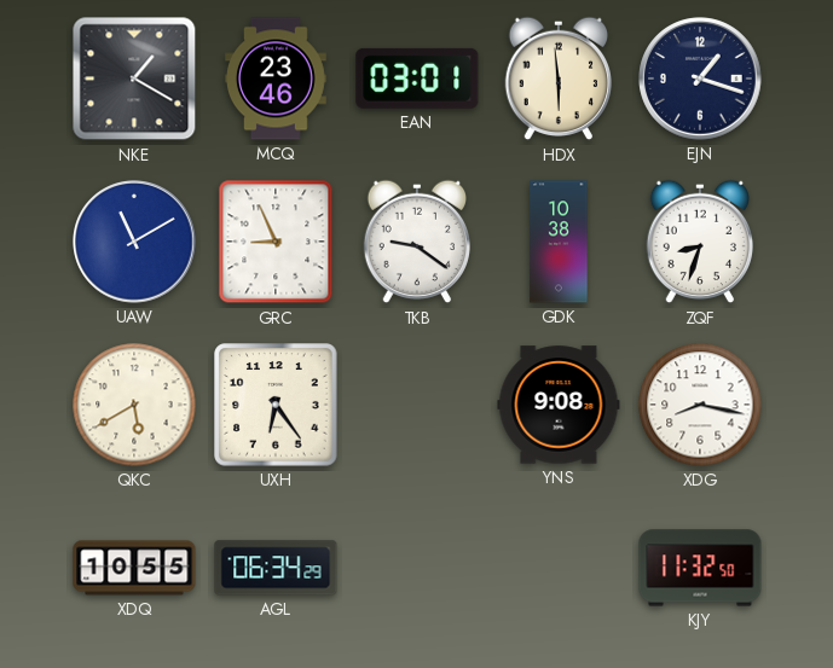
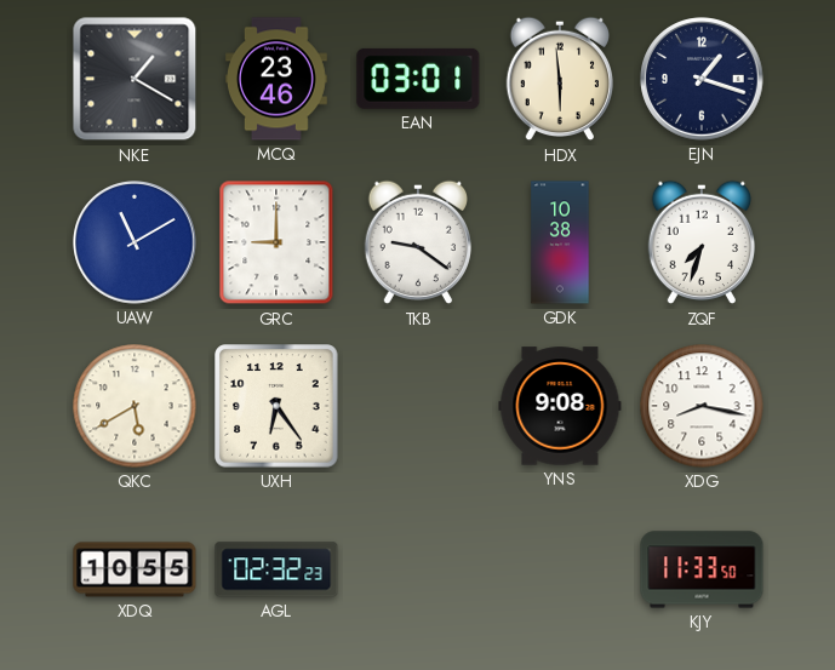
GRC: 8:56 -> 9:00 (276, 242)
ZQF: 8:33 -> 7:33 (700, 242)
AGL: 06:34 -> 02:32 (276, 569)
KJY: 11:32 -> 11:33 (702, 569)
